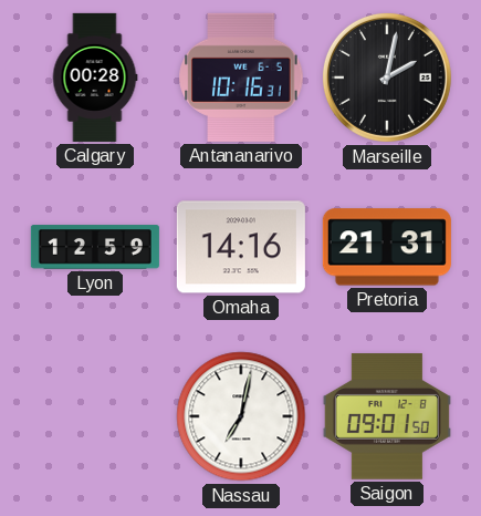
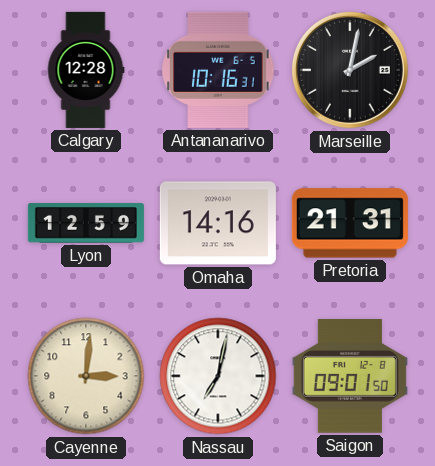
Calgary: 00:28 -> 12:28 (86, 70)
Cayenne: none -> 3:01 (86, 376)
